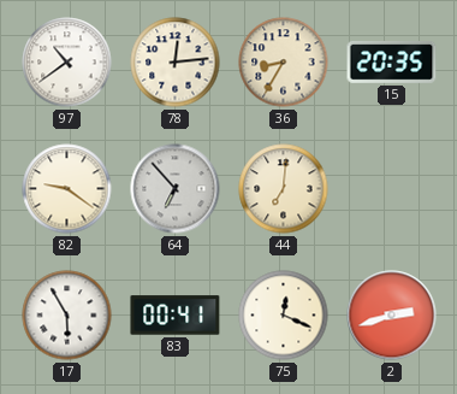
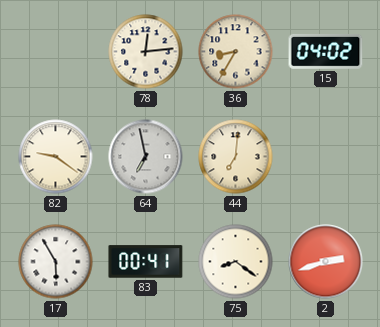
97: 10:39 -> none (67, 63)
15: 20:35 -> 04:02 (326, 52)
64: 6:53 -> 6:58 (146, 157)
75: 12:19 -> 8:21 (236, 262)
